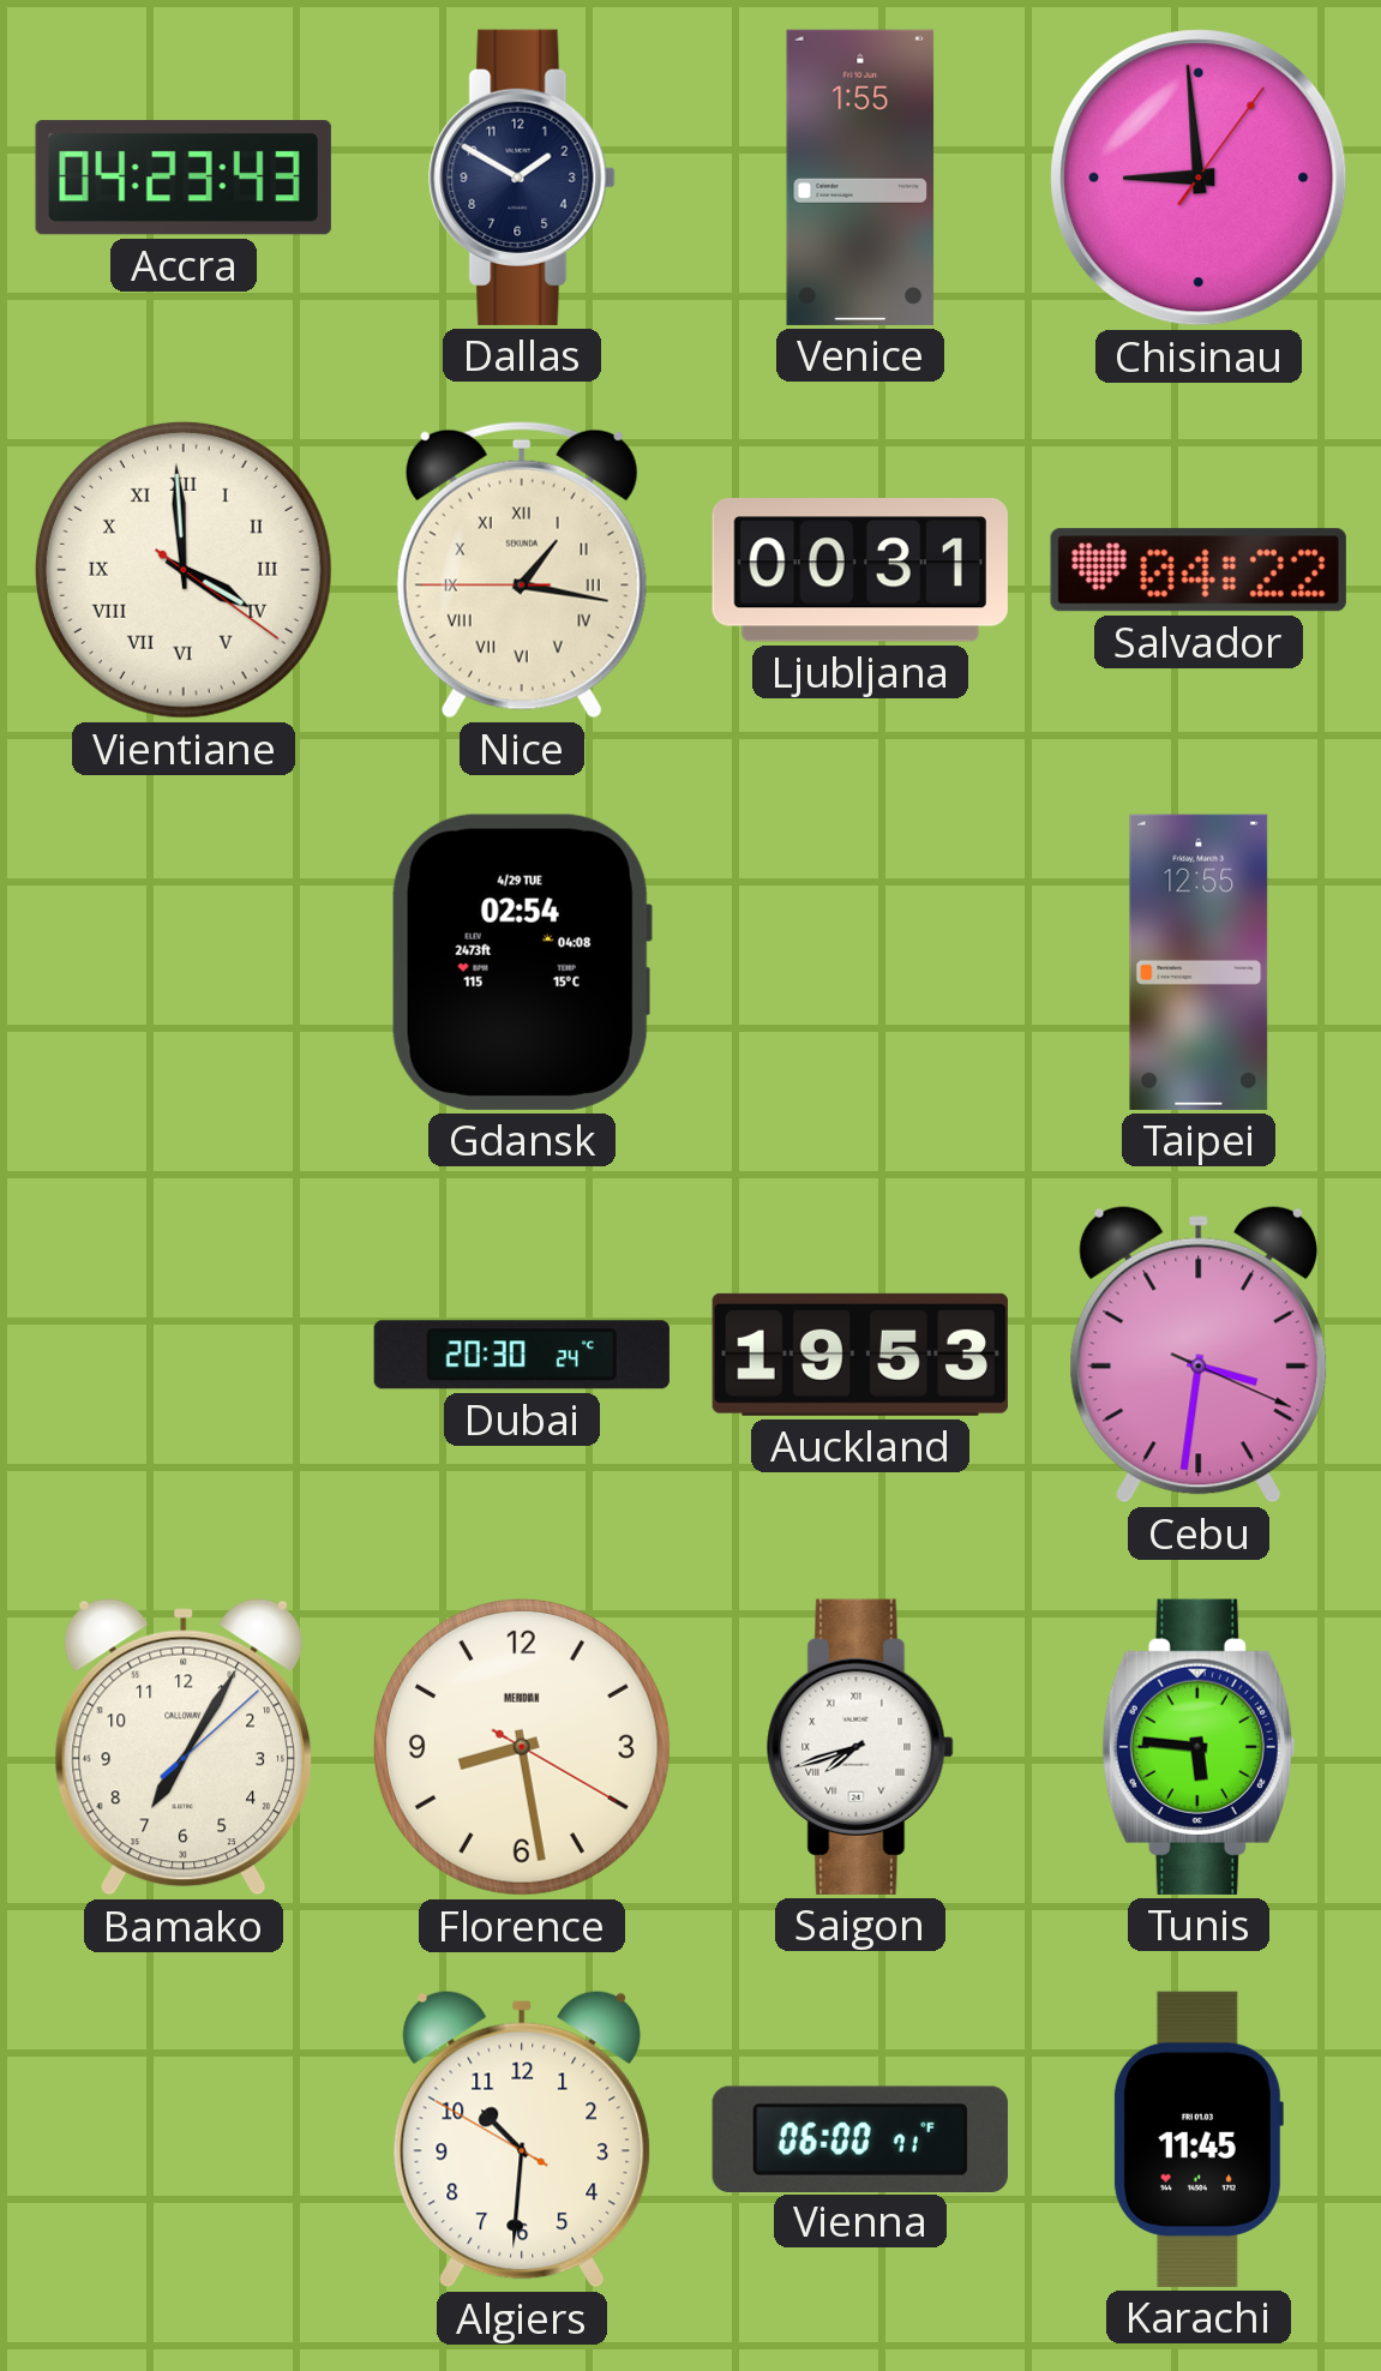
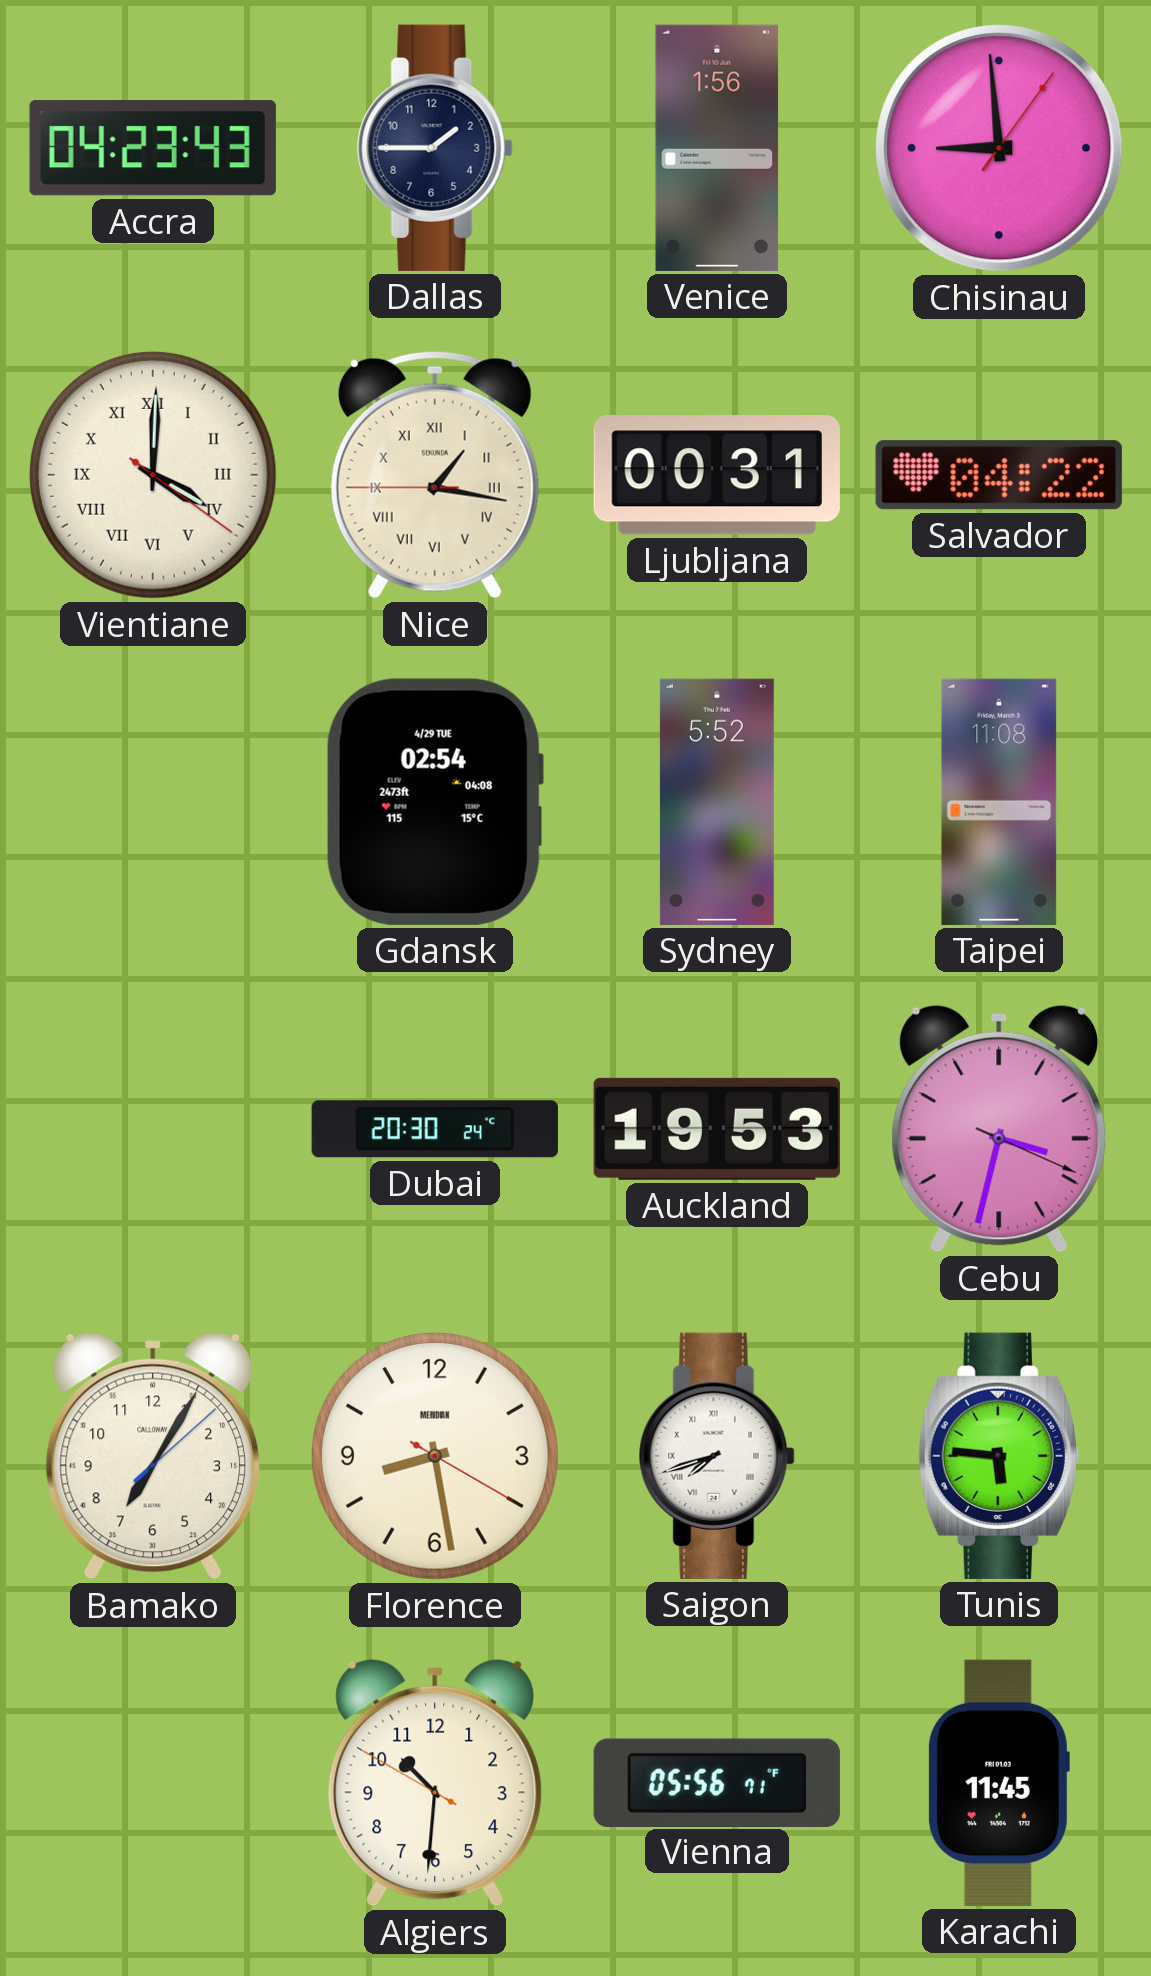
Dallas: 1:50 -> 1:45 (435, 148)
Venice: 1:55 -> 1:56 (717, 148)
Vientiane: 3:59 -> 4:00 (153, 475)
Sydney: none -> 5:52 (717, 802)
Taipei: 12:55 -> 11:08 (999, 802)
Cebu: 3:31 -> 3:32 (999, 1129)
Vienna: 06:00 -> 05:56 (717, 1782)
